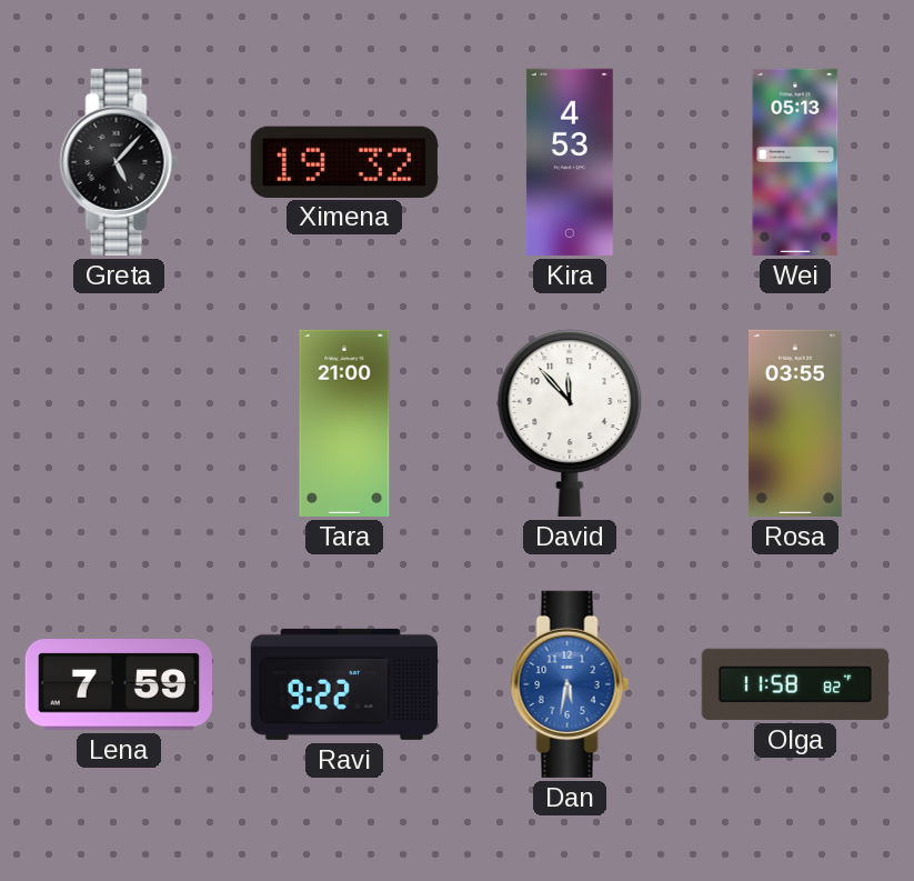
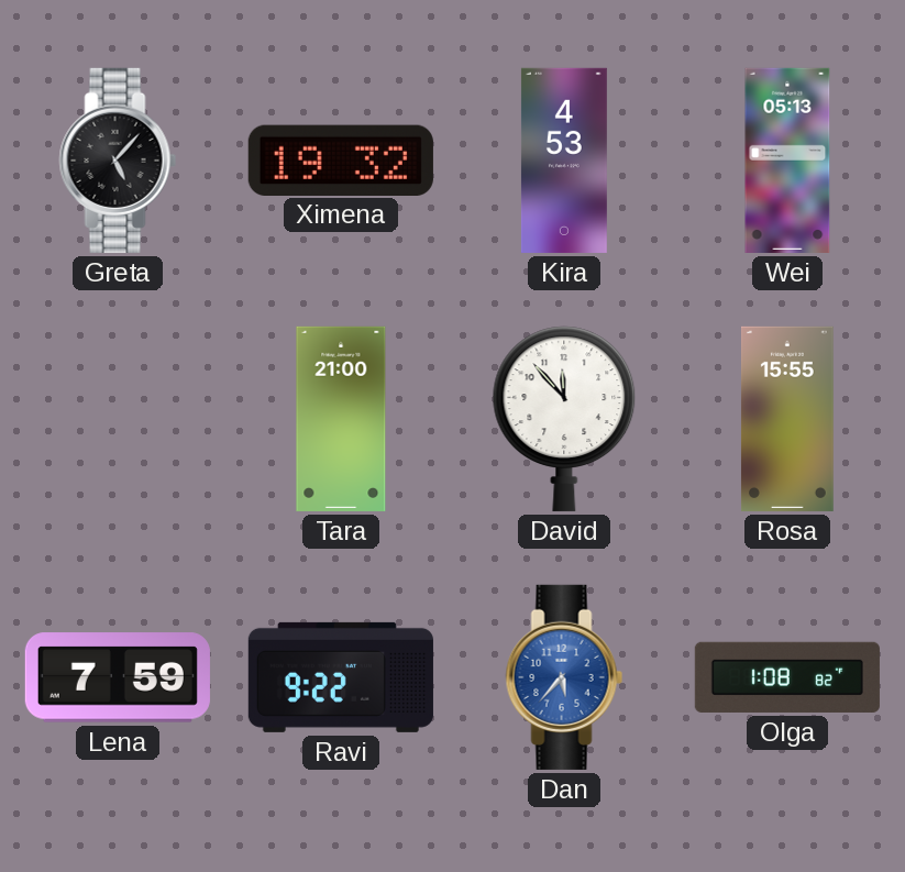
Rosa: 03:55 -> 15:55 (787, 419)
Dan: 5:32 -> 5:37 (564, 677)
Olga: 11:58 -> 1:08 (787, 677)
